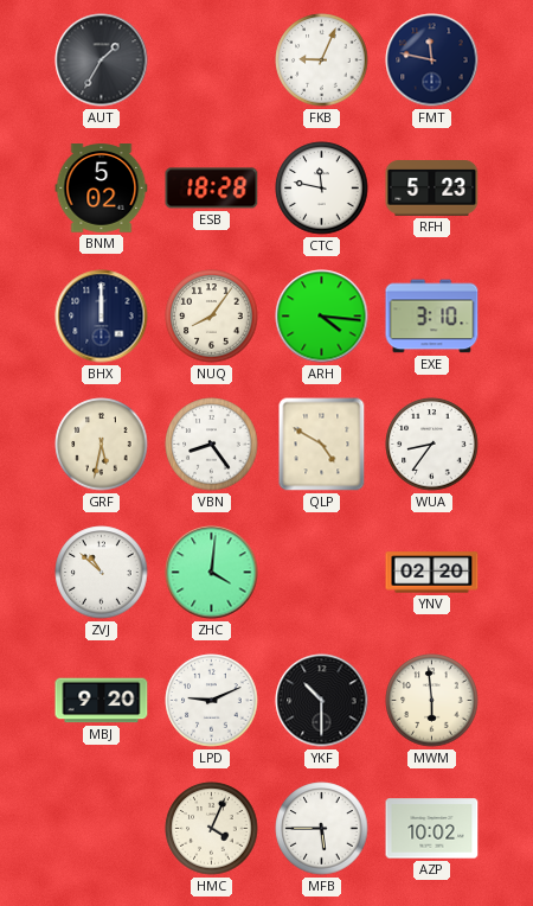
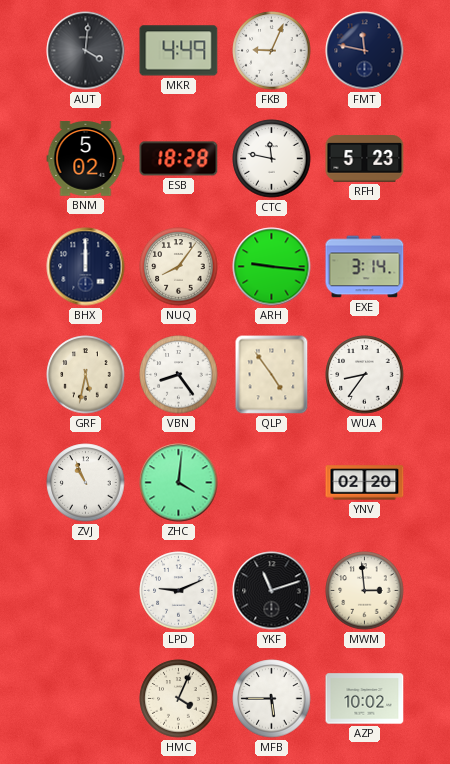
AUT: 1:35 -> 4:01 (86, 51)
MKR: none -> 4:49 (179, 51)
ARH: 4:16 -> 9:16 (272, 267)
EXE: 3:10 -> 3:14 (365, 267)
QLP: 4:50 -> 4:54 (272, 375)
ZVJ: 10:52 -> 10:56 (86, 483)
MBJ: 9:20 -> none (102, 701)
YKF: 10:30 -> 11:12 (272, 591)
MWM: 5:59 -> 2:59 (365, 591)
